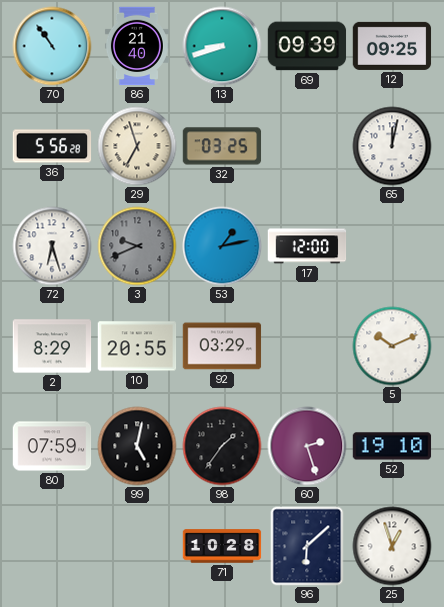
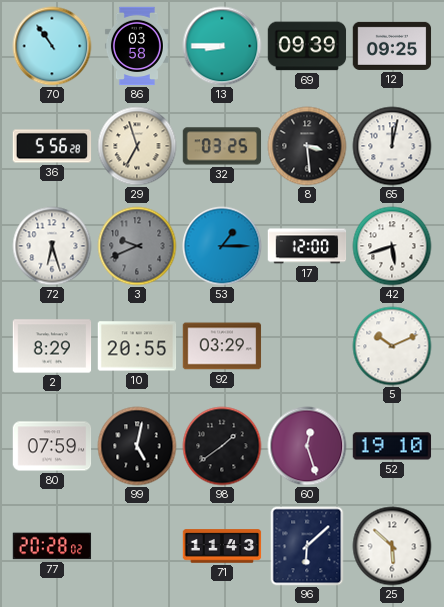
86: 21:40 -> 03:58 (137, 46)
13: 8:42 -> 8:45 (222, 46)
8: none -> 3:29 (307, 146)
53: 1:13 -> 1:15 (222, 246)
42: none -> 5:42 (392, 246)
98: 1:36 -> 1:39 (222, 446)
60: 2:27 -> 12:27 (307, 446)
77: none -> 20:28 (52, 546)
71: 10:28 -> 11:43 (222, 546)
25: 12:57 -> 5:52 (392, 546)
